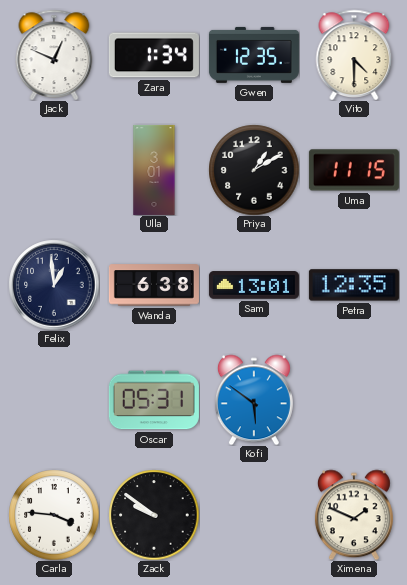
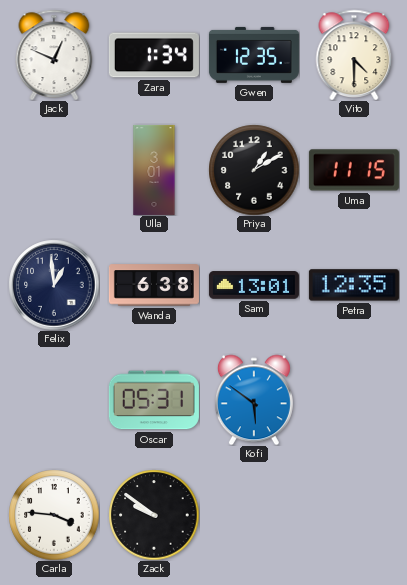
Ximena: 1:49 -> none (354, 515)
